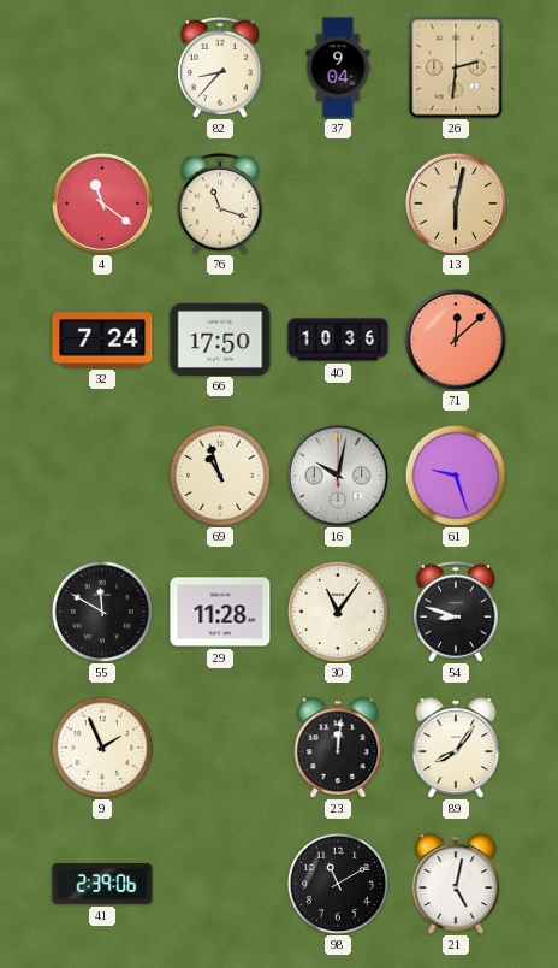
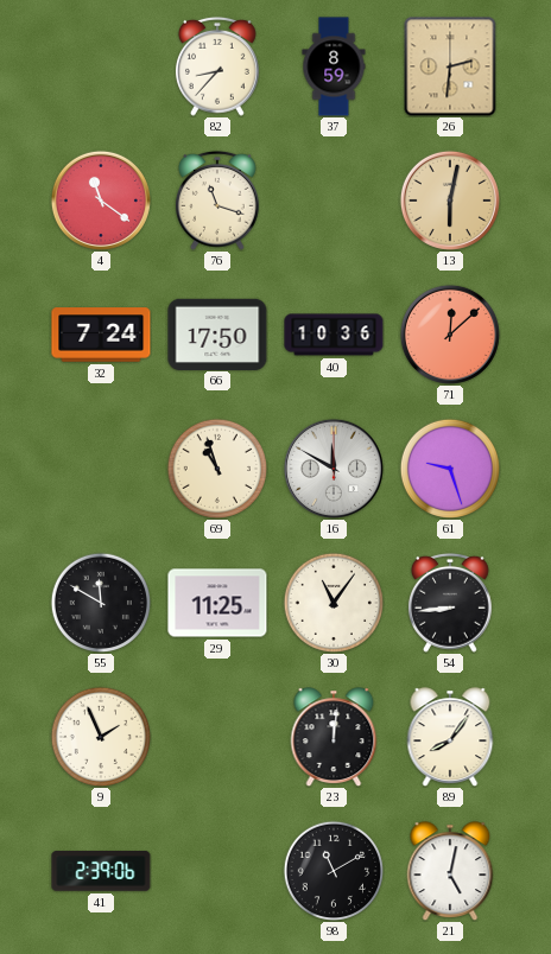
37: 9:04 -> 8:59 (334, 66)
16: 10:02 -> 11:50 (334, 469)
29: 11:28 -> 11:25 (217, 603)
54: 8:48 -> 8:44 (450, 603)
